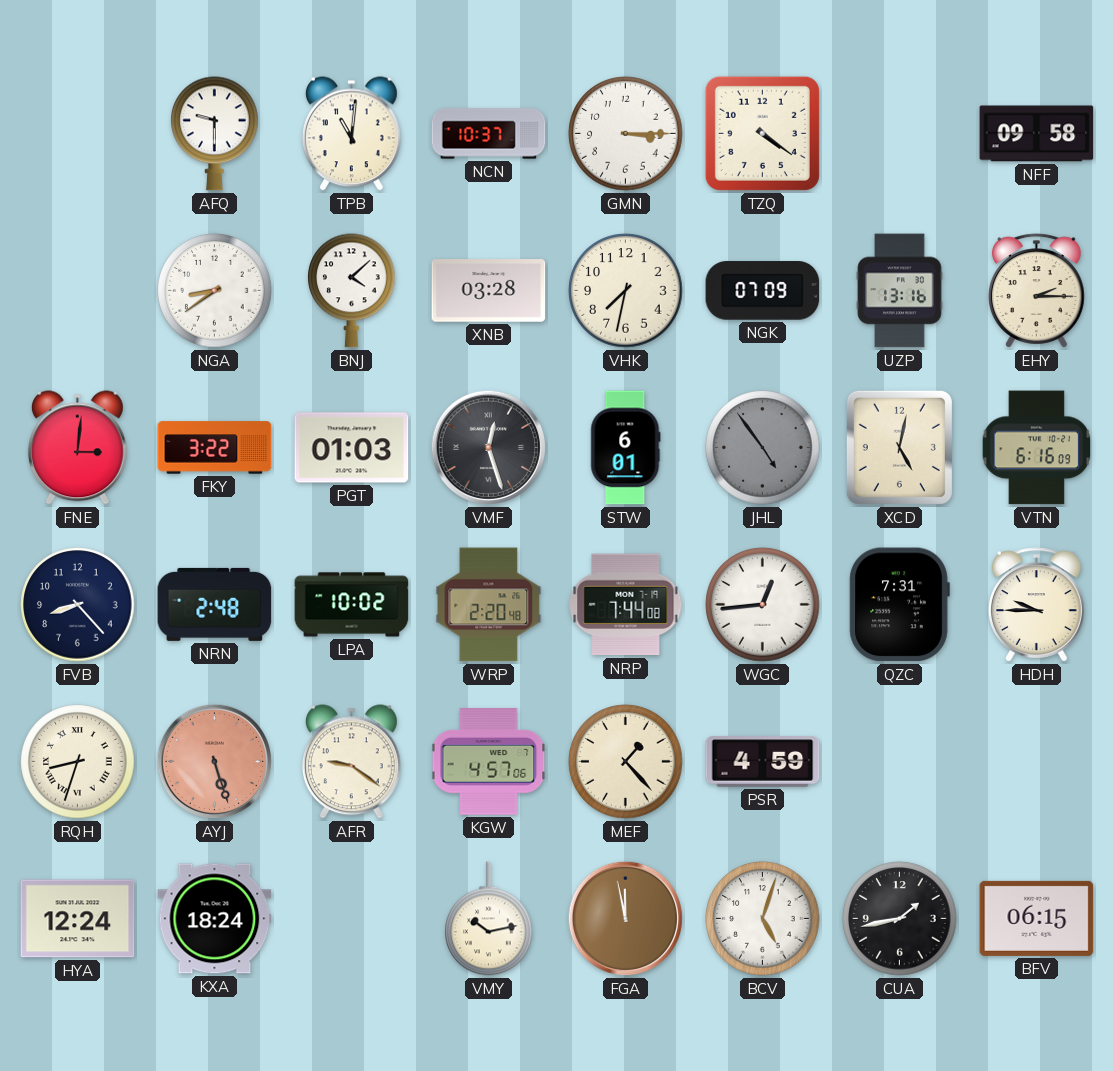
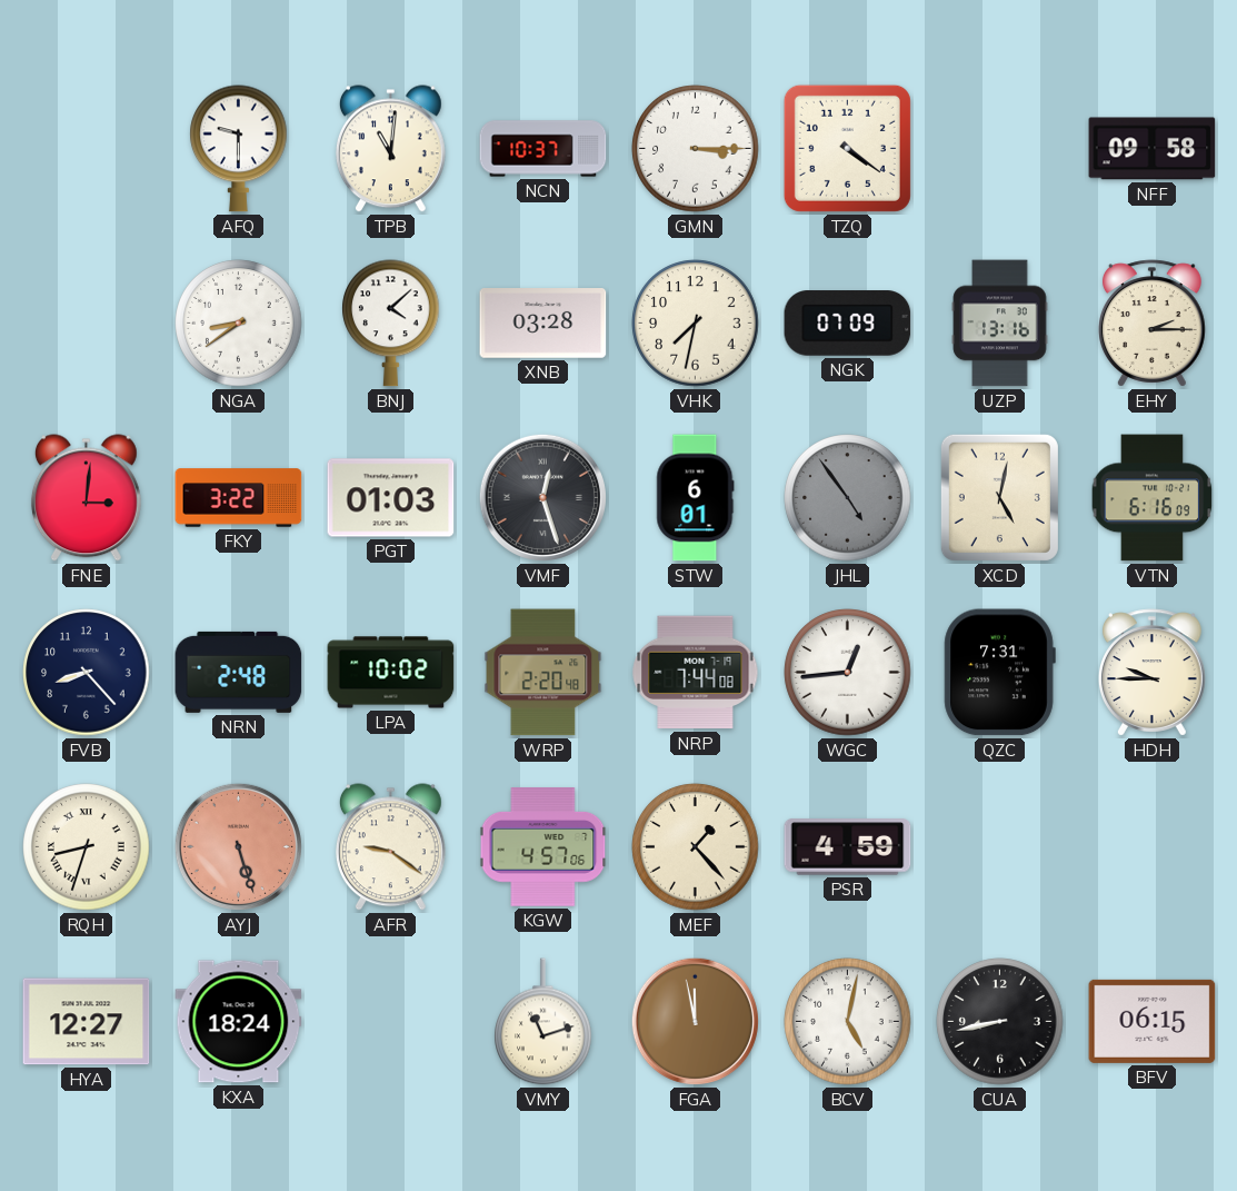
HYA: 12:24 -> 12:27 (87, 1022)
VMY: 10:13 -> 11:12 (543, 1022)
BCV: 5:03 -> 5:02 (848, 1022)
CUA: 1:43 -> 8:43 (1000, 1022)
